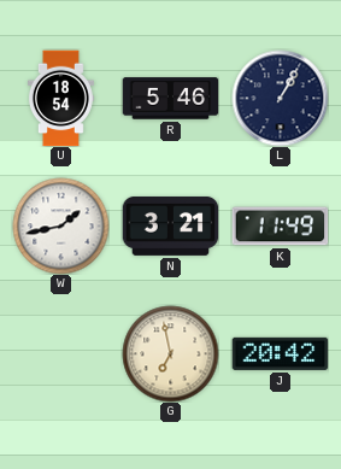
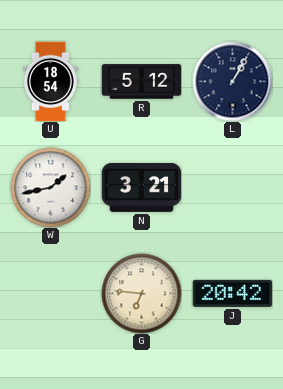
R: 5:46 -> 5:12 (141, 82)
K: 11:49 -> none (280, 227)
G: 6:58 -> 6:46 (141, 293)
